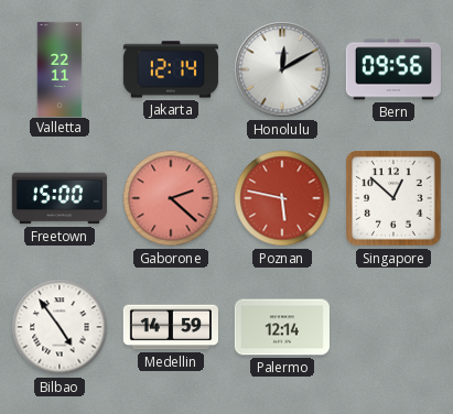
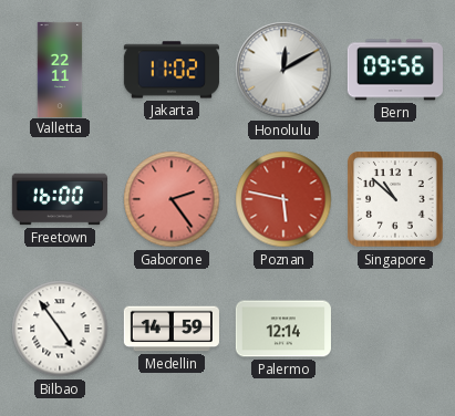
Jakarta: 12:14 -> 11:02 (172, 70)
Freetown: 15:00 -> 16:00 (60, 199)
Gaborone: 2:22 -> 2:24 (172, 199)
Singapore: 12:52 -> 10:52 (395, 199)
